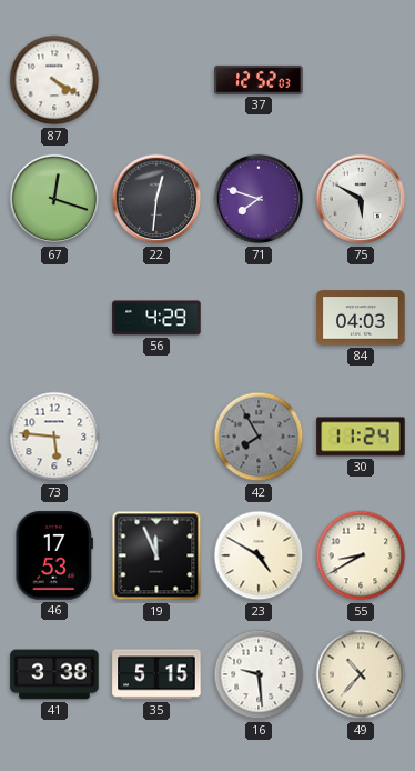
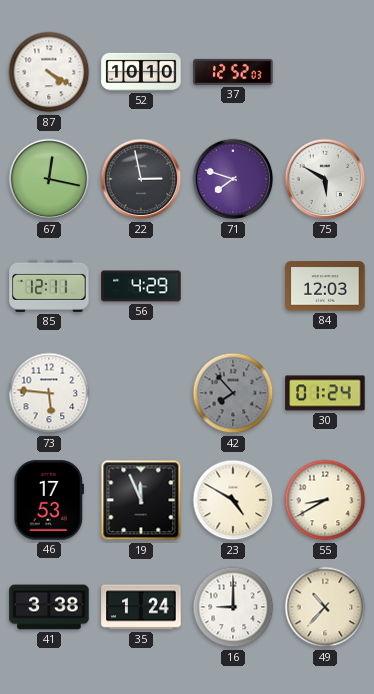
52: none -> 10:10 (141, 72)
67: 12:18 -> 12:17 (49, 179)
22: 12:31 -> 2:58 (141, 179)
85: none -> 12:11 (49, 286)
84: 04:03 -> 12:03 (325, 286)
42: 7:55 -> 7:53 (233, 393)
30: 11:24 -> 01:24 (325, 393)
35: 5:15 -> 1:24 (141, 607)
16: 9:29 -> 9:00 (233, 607)
